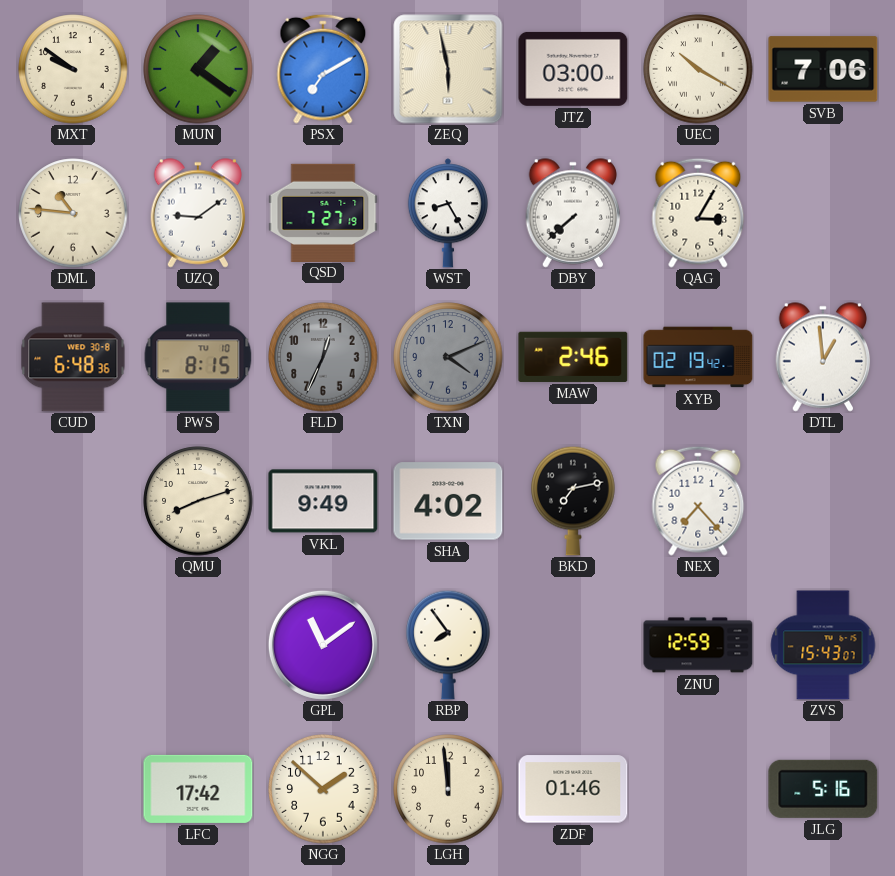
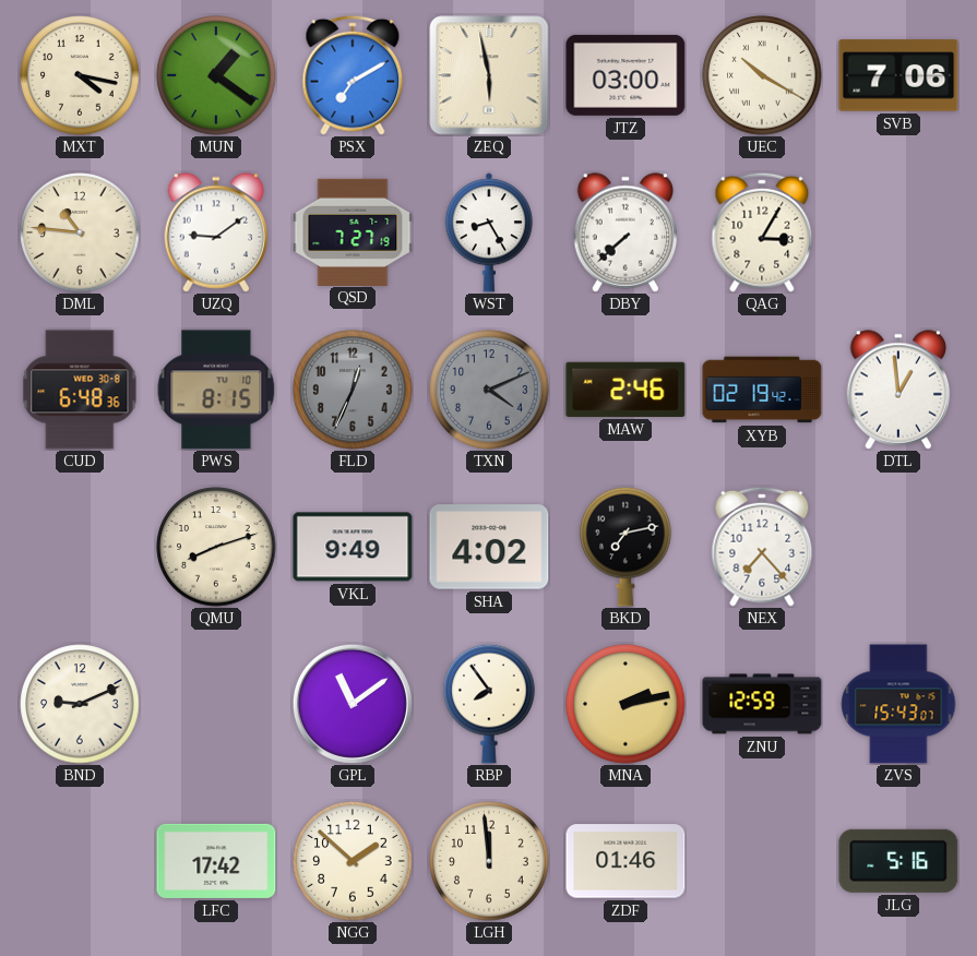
MXT: 9:51 -> 4:17 (80, 75)
BND: none -> 9:11 (80, 704)
MNA: none -> 2:13 (625, 704)
